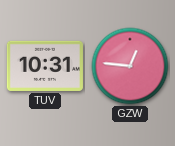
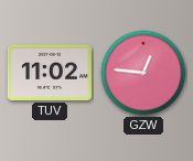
TUV: 10:31 -> 11:02 (50, 73)
